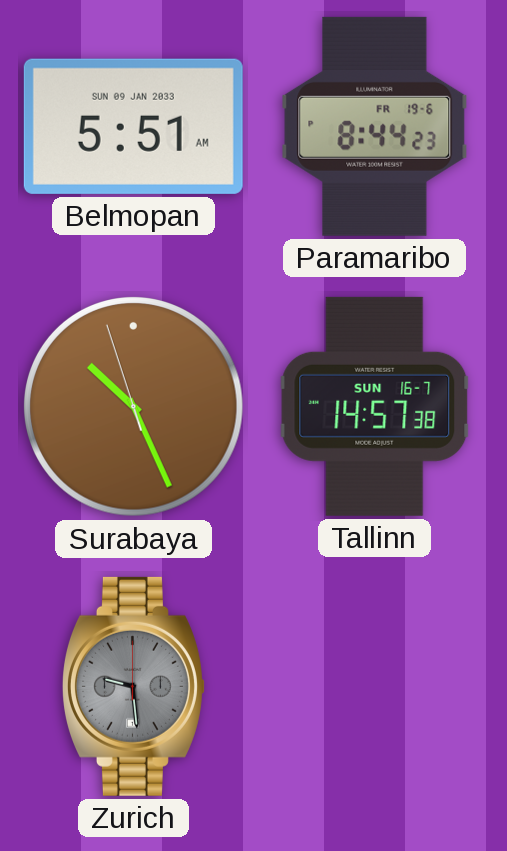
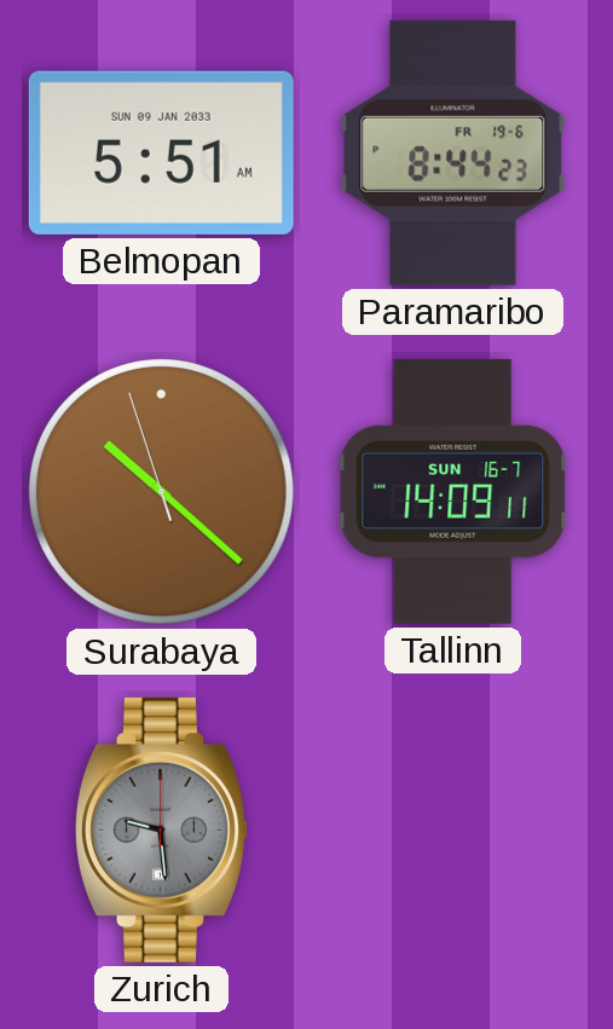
Surabaya: 10:25 -> 10:21 (162, 492)
Tallinn: 14:57 -> 14:09 (453, 491)
